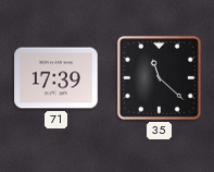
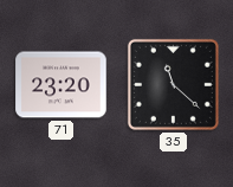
71: 17:39 -> 23:20 (62, 85)
